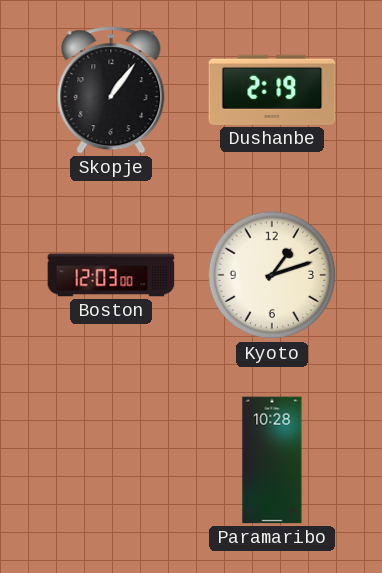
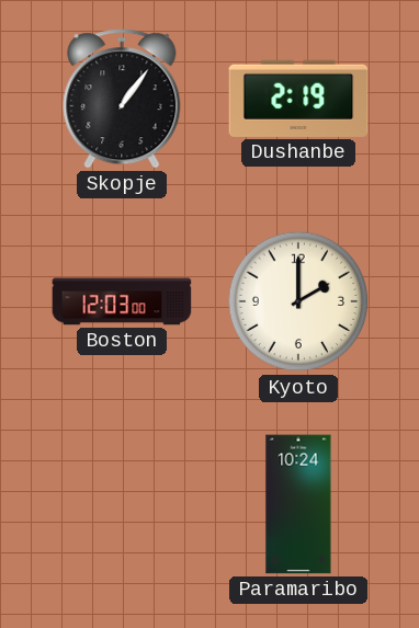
Kyoto: 1:12 -> 2:00 (298, 301)
Paramaribo: 10:28 -> 10:24 (298, 504)
